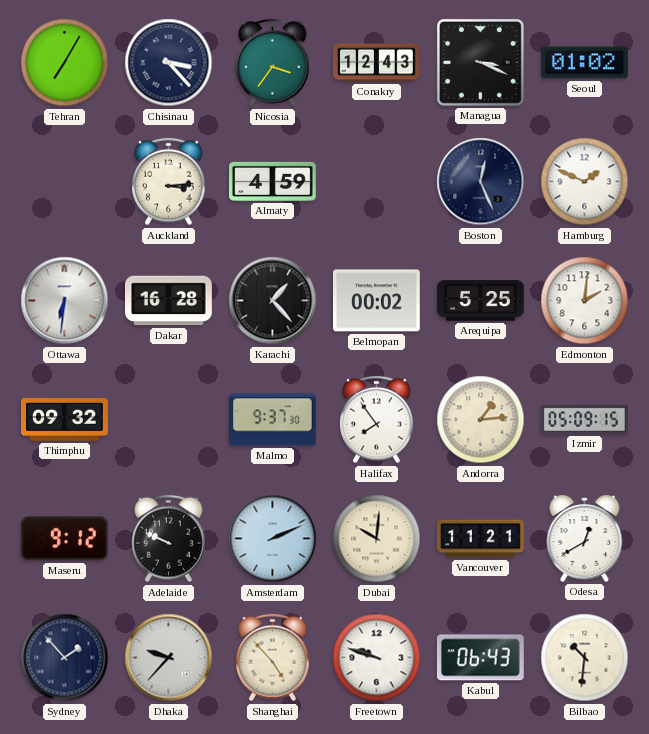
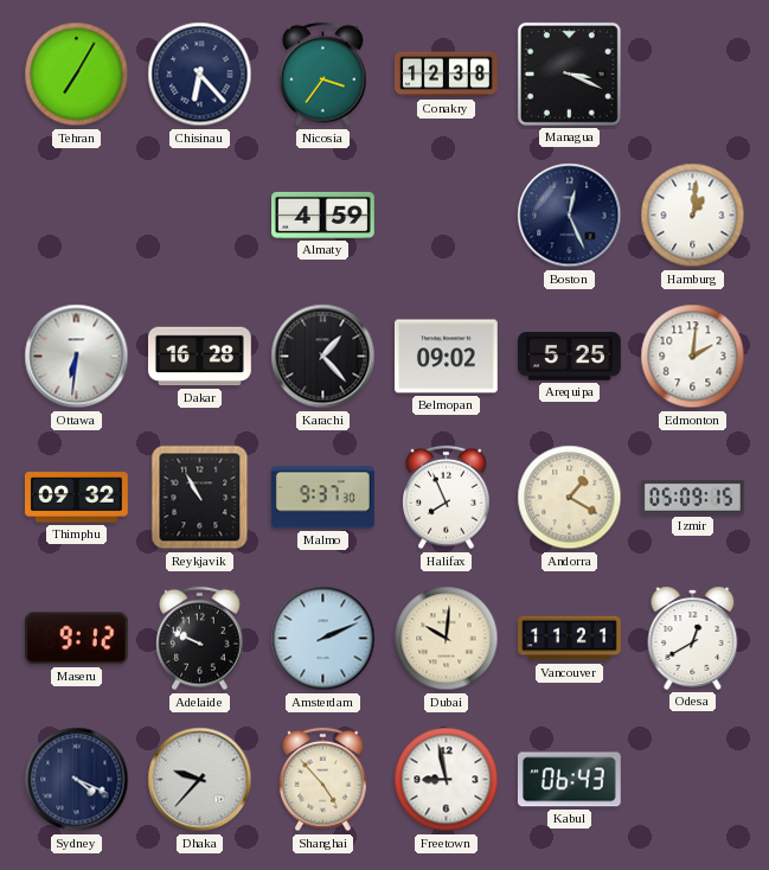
Chisinau: 3:23 -> 6:23 (200, 75)
Conakry: 12:43 -> 12:38 (447, 75)
Seoul: 01:02 -> none (585, 63)
Auckland: 3:14 -> none (169, 182)
Hamburg: 1:49 -> 1:01 (693, 216)
Belmopan: 00:02 -> 09:02 (447, 357)
Reykjavik: none -> 10:55 (200, 498)
Halifax: 7:54 -> 7:56 (447, 498)
Andorra: 1:14 -> 1:20 (570, 498)
Sydney: 1:53 -> 4:19 (77, 780)
Freetown: 9:48 -> 8:58 (447, 780)
Bilbao: 10:31 -> none (585, 658)
